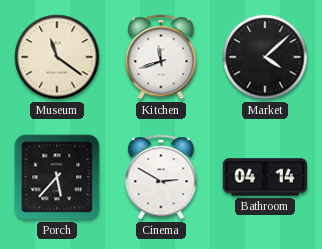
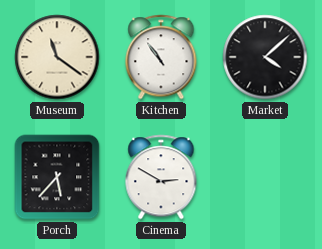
Kitchen: 11:42 -> 10:54 (161, 57)
Bathroom: 04:14 -> none (264, 177)
